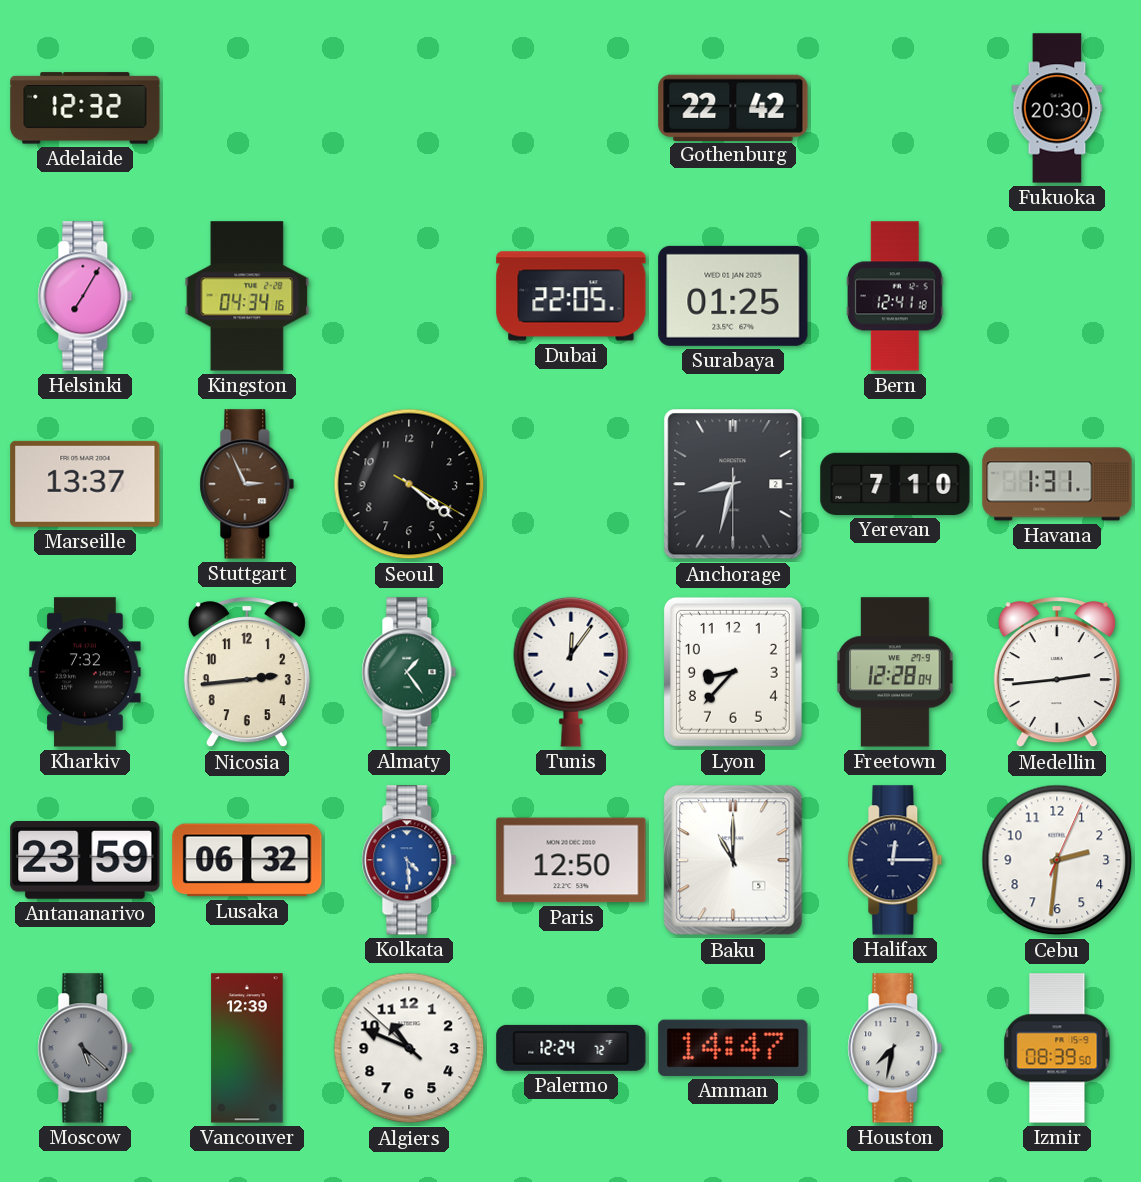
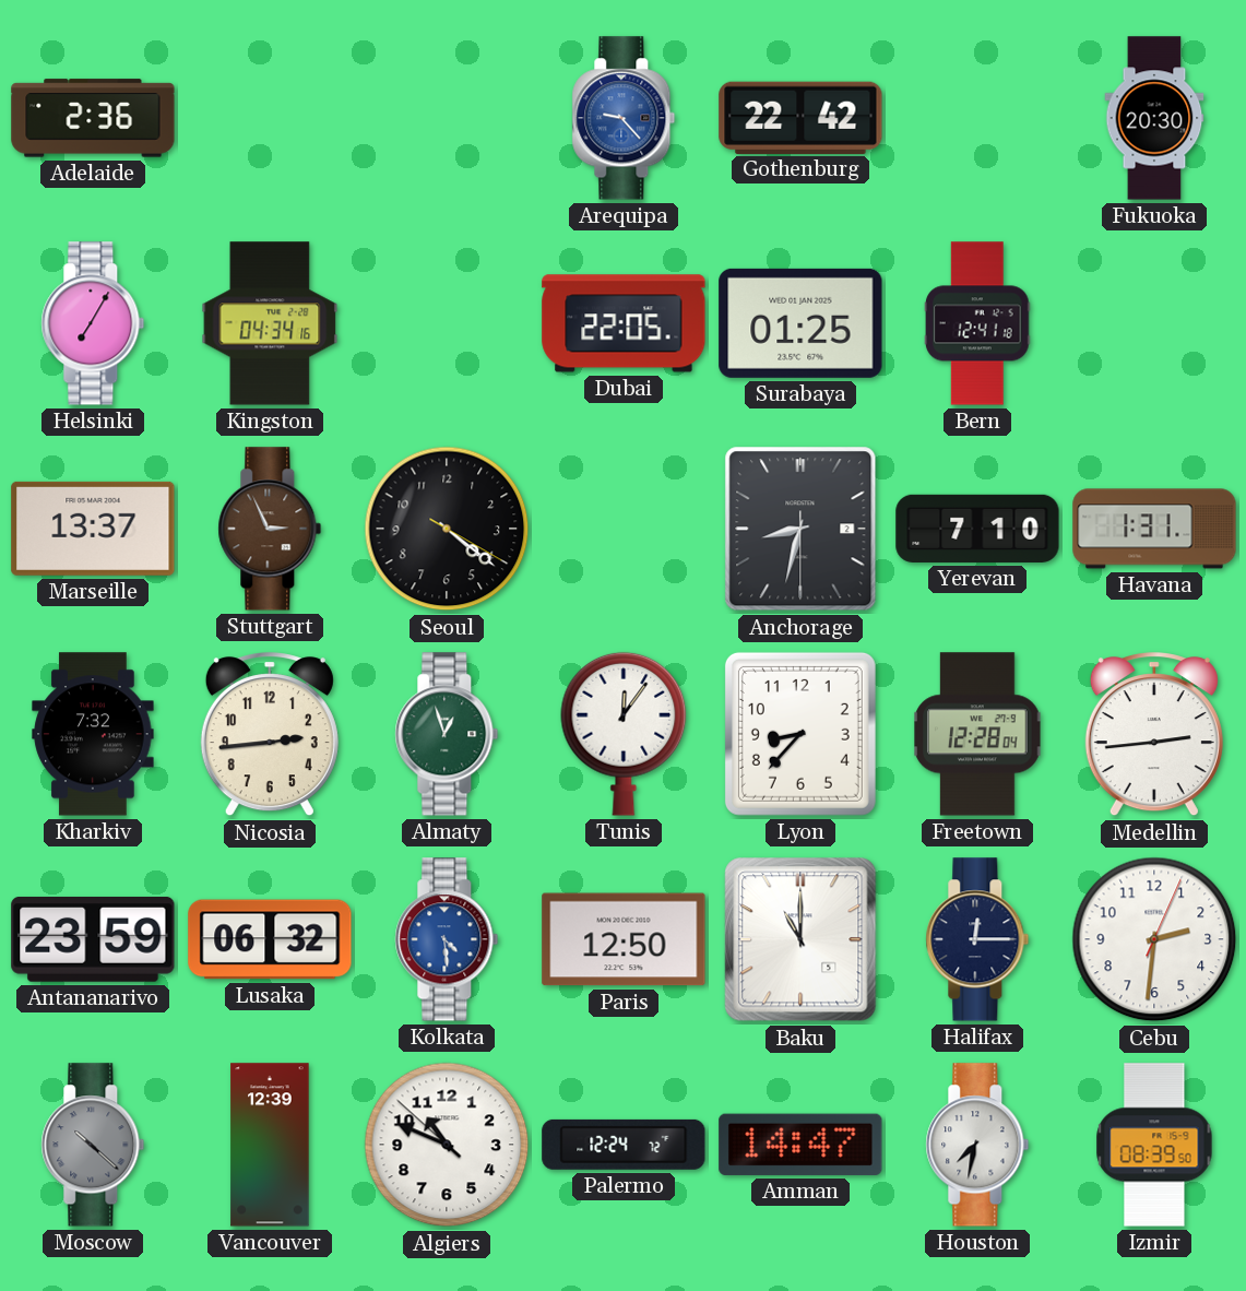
Adelaide: 12:32 -> 2:36 (93, 118)
Arequipa: none -> 9:23 (624, 118)
Almaty: 1:24 -> 12:57 (447, 734)
Moscow: 5:22 -> 10:22 (93, 1145)
